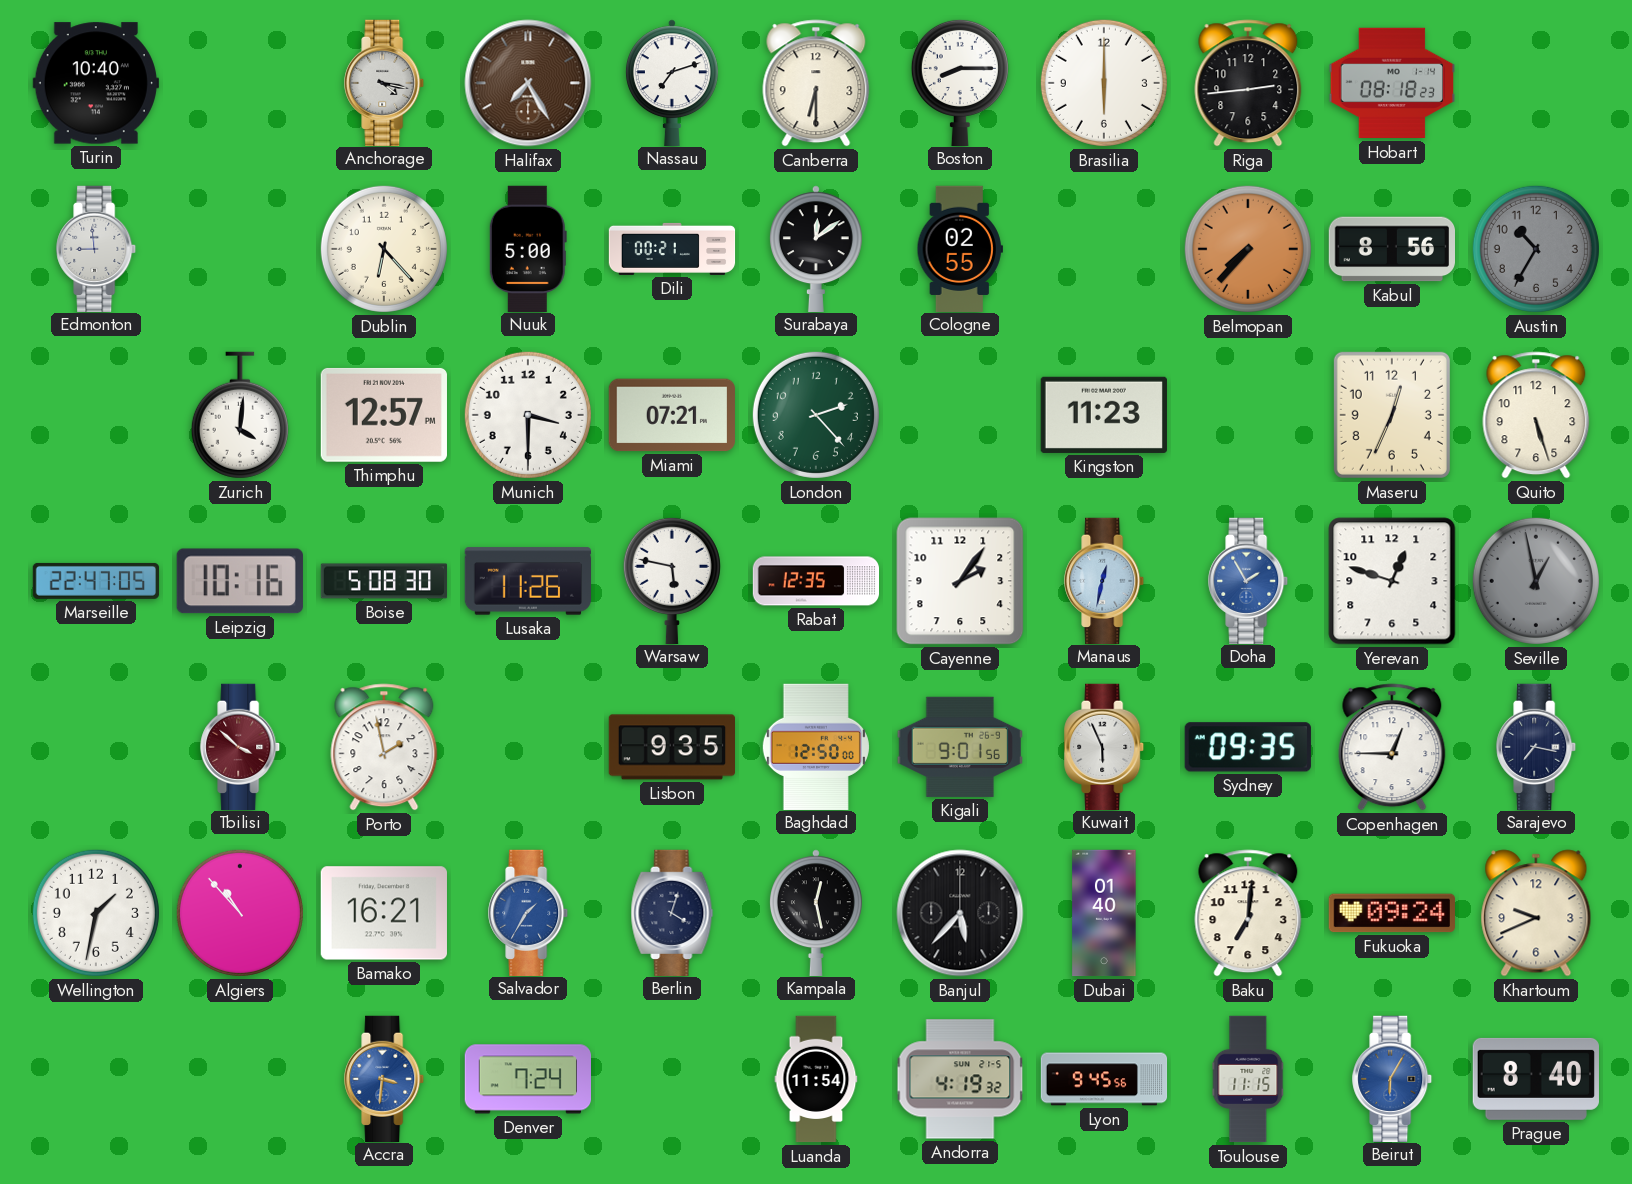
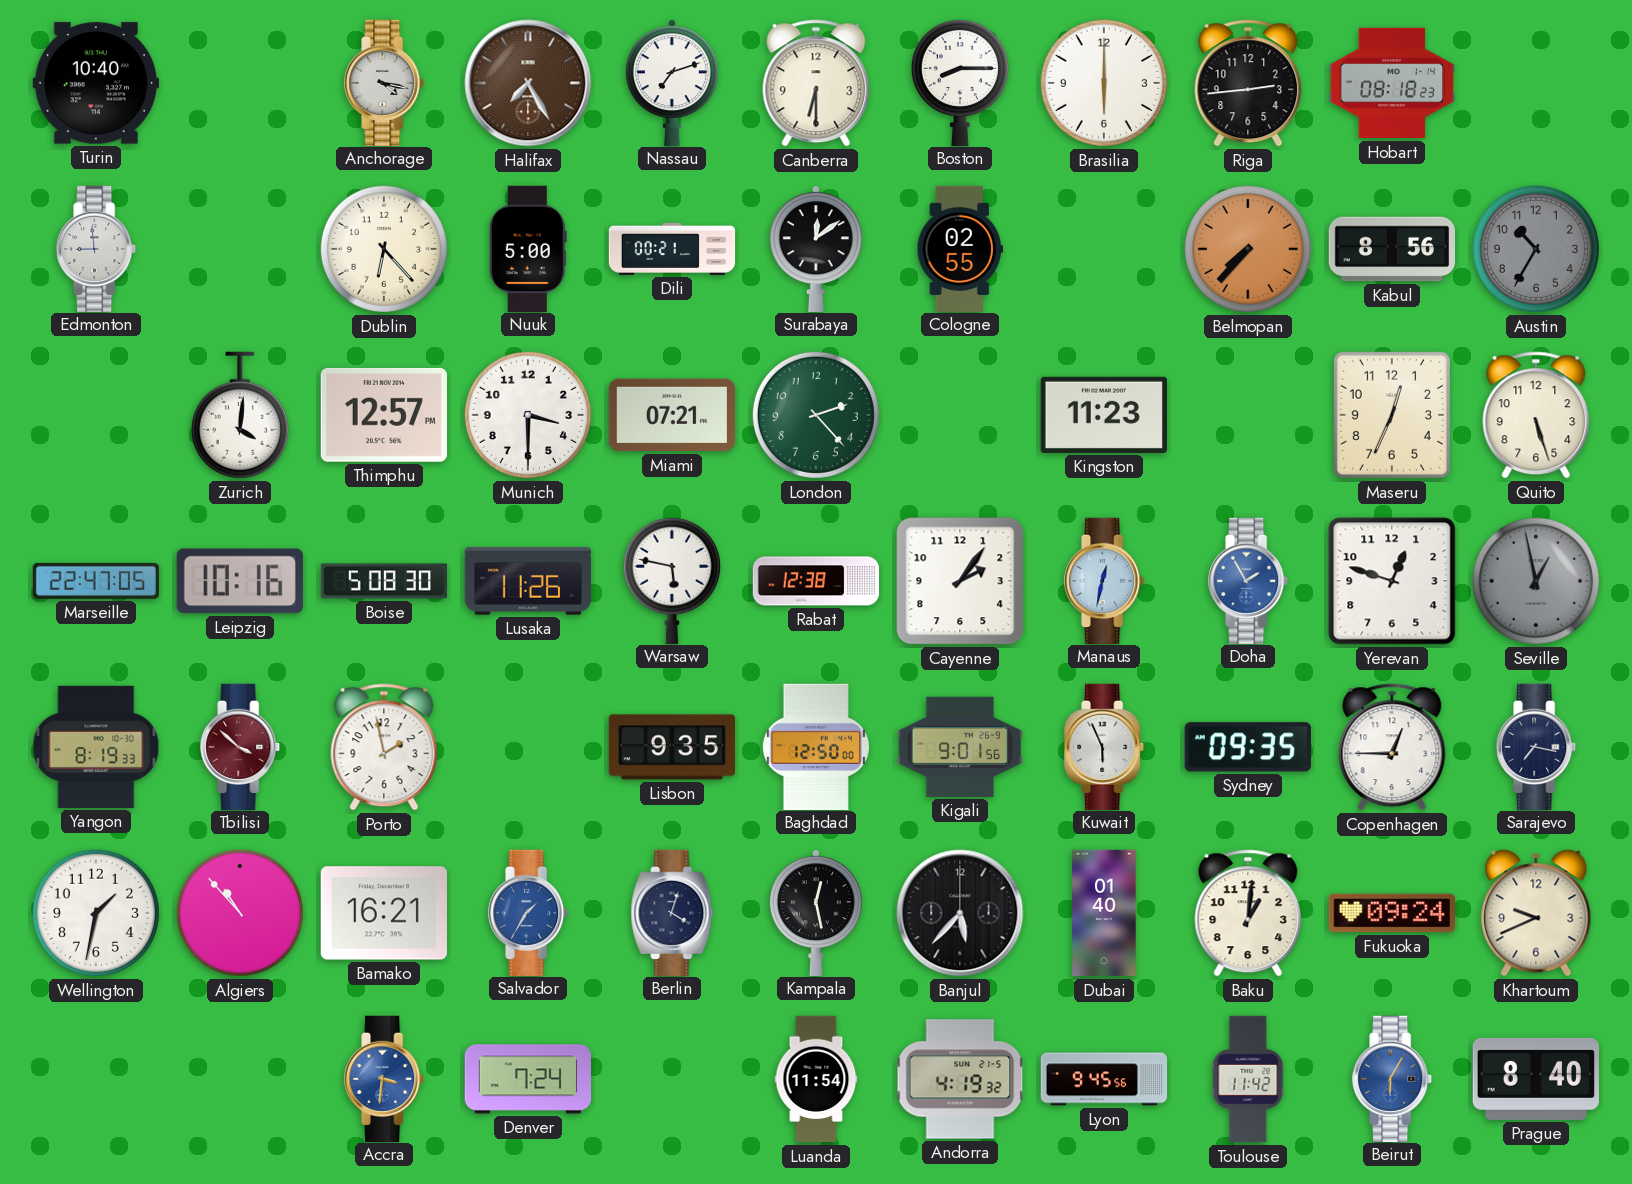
Rabat: 12:35 -> 12:38 (816, 581)
Yangon: none -> 8:19 (96, 747)
Baku: 7:01 -> 1:01 (1248, 913)
Toulouse: 11:15 -> 11:42 (1248, 1079)
